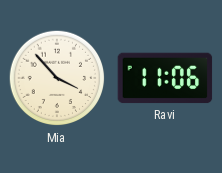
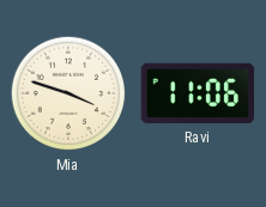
Mia: 3:53 -> 3:48 (68, 93)
